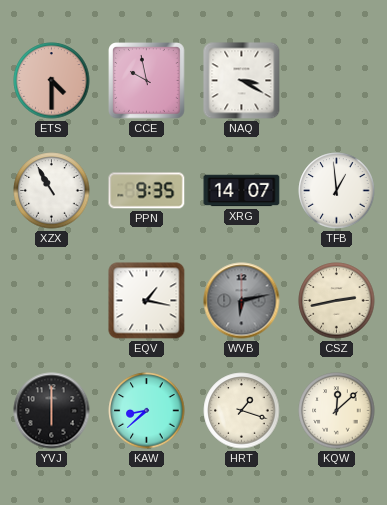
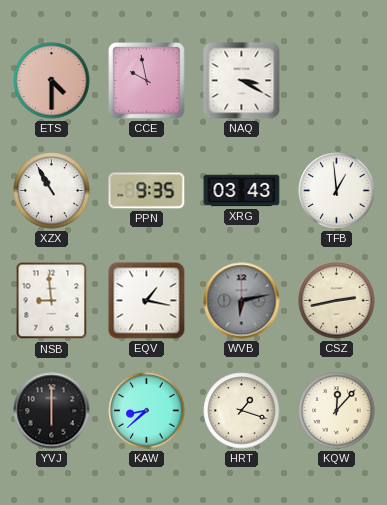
XRG: 14:07 -> 03:43 (242, 191)
NSB: none -> 8:59 (52, 301)
KQW: 12:08 -> 12:07 (337, 411)
